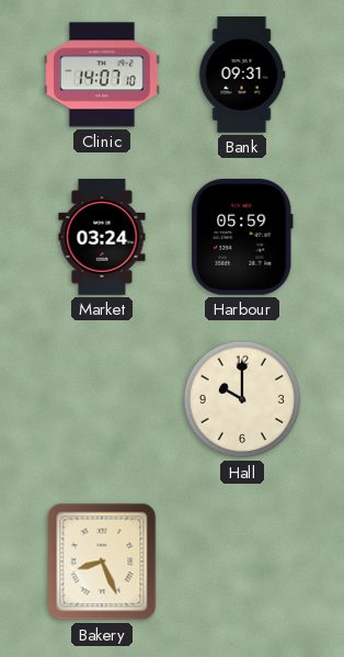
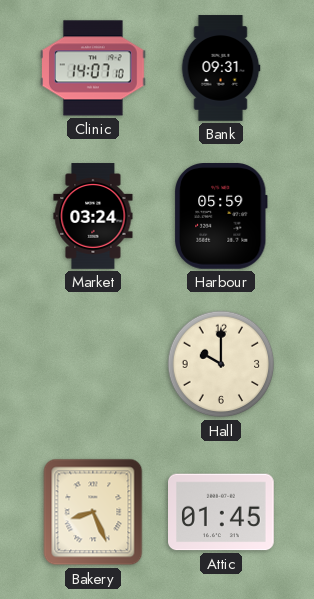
Attic: none -> 01:45 (222, 512)
